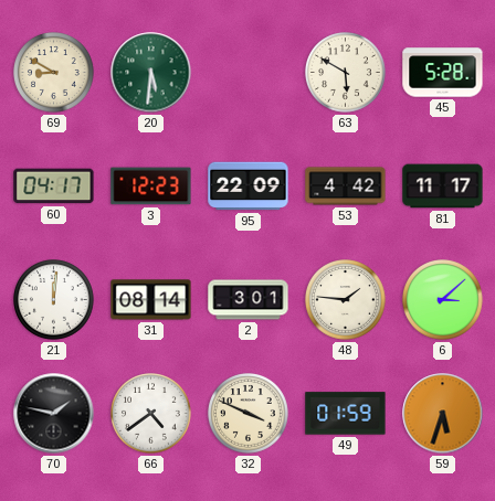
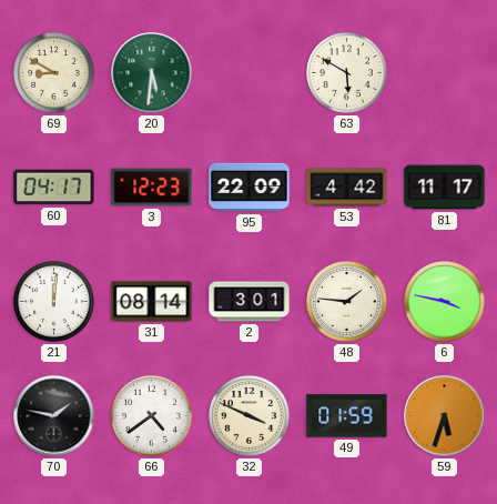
45: 5:28 -> none (443, 73)
6: 3:08 -> 3:47 (445, 302)
